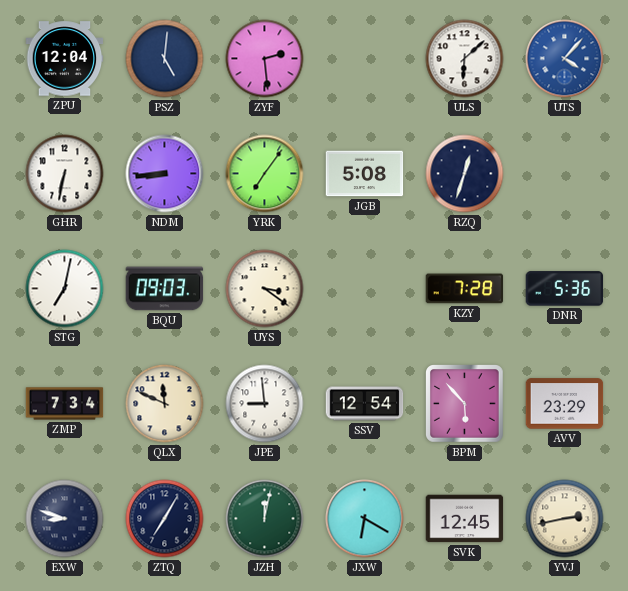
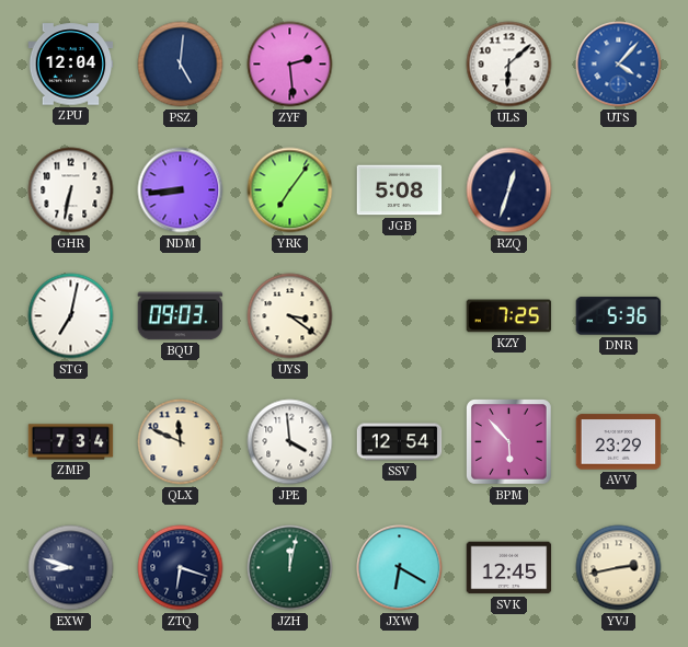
KZY: 7:28 -> 7:25 (509, 316)
JPE: 8:59 -> 3:59 (290, 442)
ZTQ: 7:05 -> 6:18 (181, 568)
